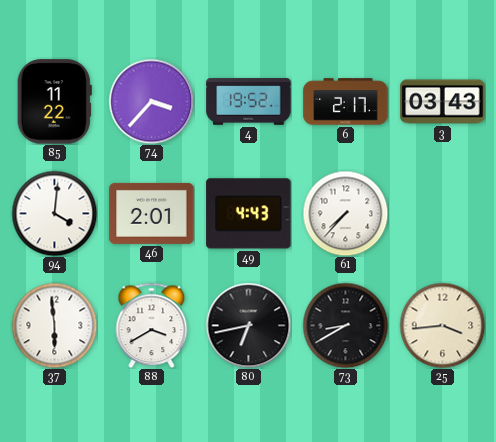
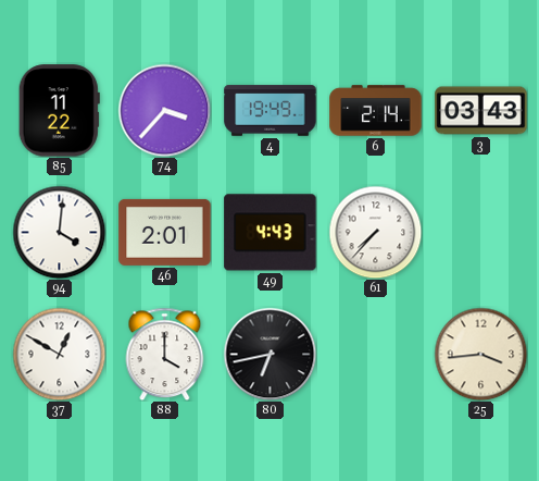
4: 19:52 -> 19:49 (271, 111)
6: 2:17 -> 2:14 (376, 111)
37: 5:59 -> 12:50 (59, 354)
88: 3:40 -> 4:00 (165, 354)
73: 8:40 -> none (345, 325)
